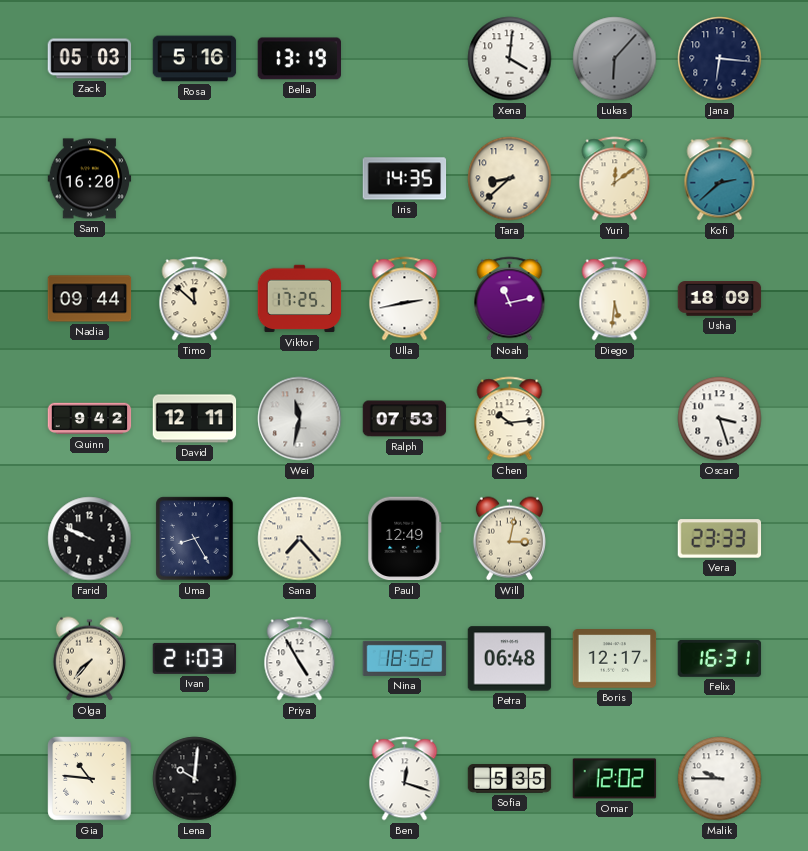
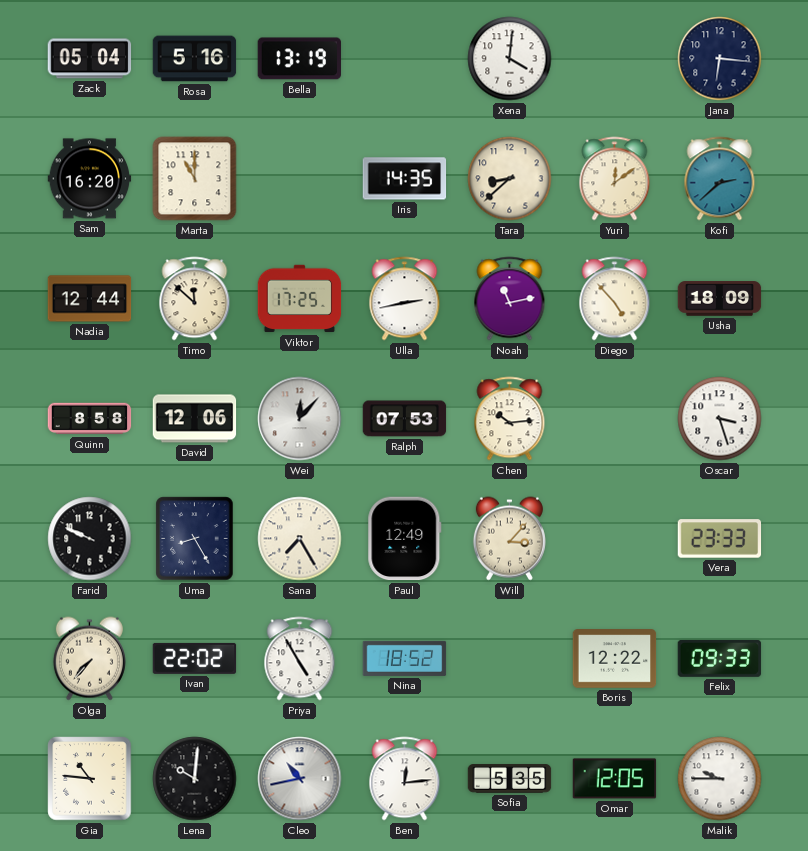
Zack: 05:03 -> 05:04 (90, 59)
Lukas: 6:07 -> none (615, 59)
Marta: none -> 11:00 (195, 179)
Nadia: 09:44 -> 12:44 (90, 299)
Diego: 5:31 -> 4:53 (615, 299)
Quinn: 9:42 -> 8:58 (90, 419)
David: 12:11 -> 12:06 (195, 419)
Wei: 11:32 -> 12:07 (300, 419)
Sana: 7:23 -> 7:25 (300, 539)
Will: 3:02 -> 3:07 (509, 539)
Ivan: 21:03 -> 22:02 (195, 658)
Petra: 06:48 -> none (510, 659)
Boris: 12:17 -> 12:22 (615, 659)
Felix: 16:31 -> 09:33 (720, 658)
Cleo: none -> 10:43 (300, 779)
Ben: 12:18 -> 12:14 (405, 779)
Omar: 12:02 -> 12:05 (615, 779)
